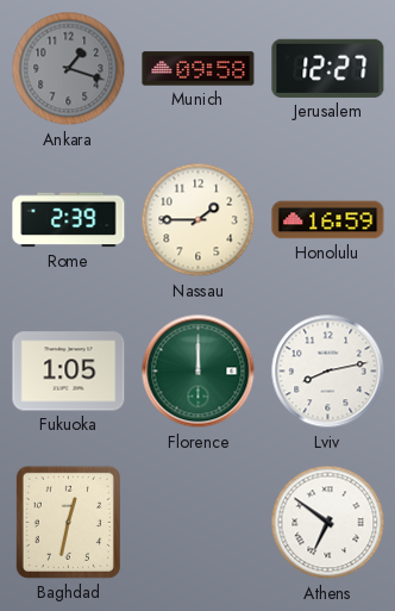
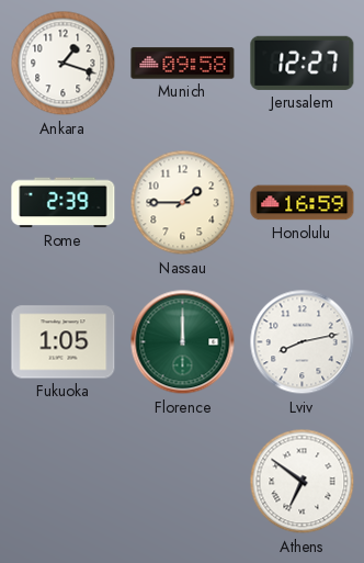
Ankara dial: grey -> white (64, 64)
Baghdad: 12:32 -> none (68, 522)
